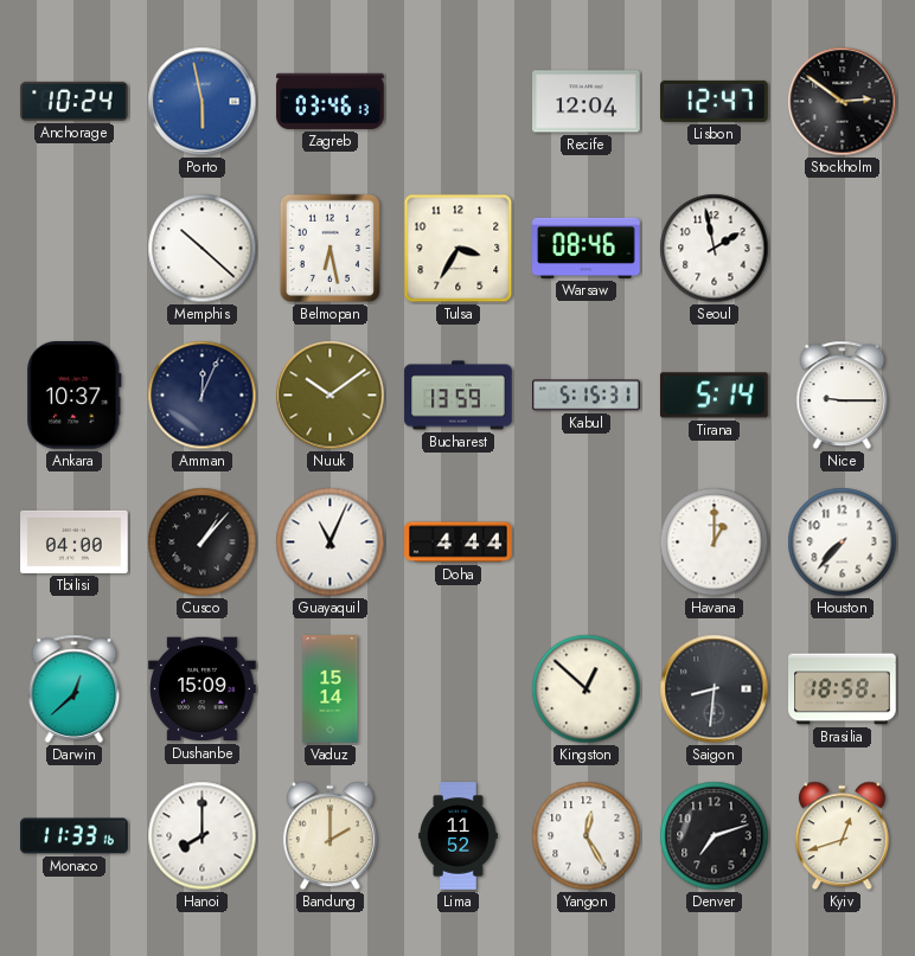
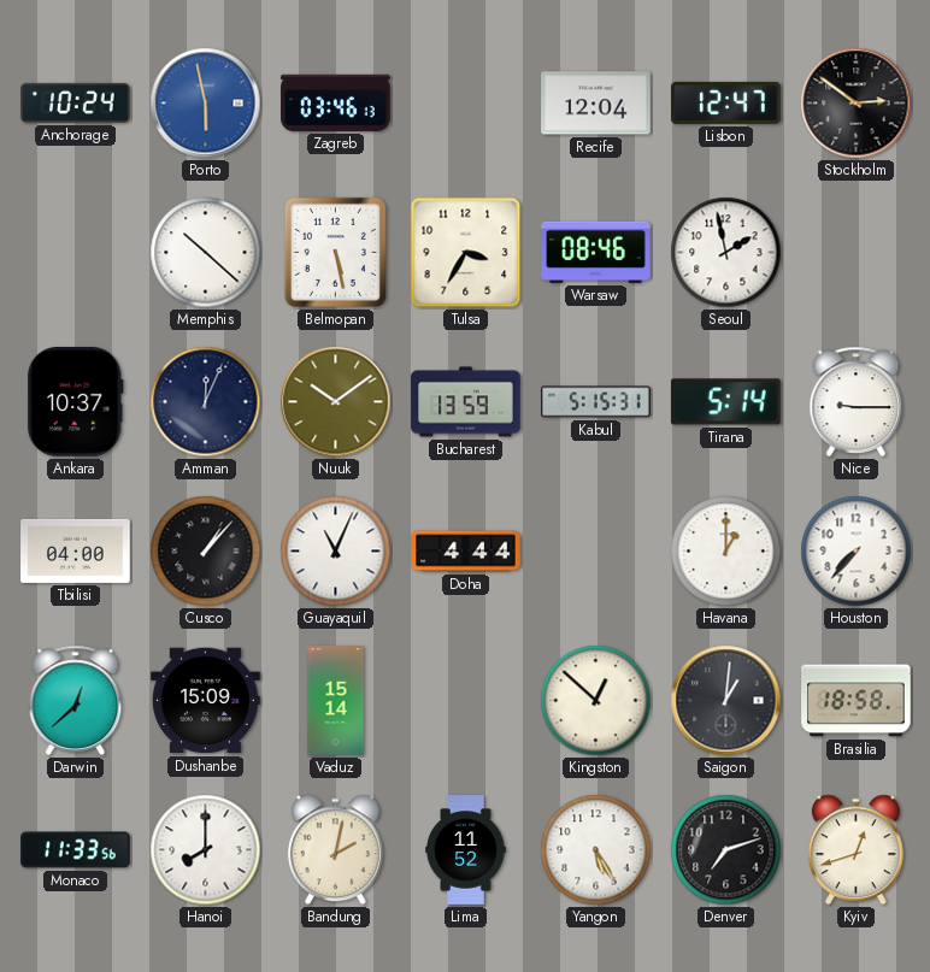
Belmopan: 6:28 -> 5:28 (335, 252)
Saigon: 8:31 -> 1:01 (726, 701)
Monaco: 11:33:16 -> 11:33:56 (76, 850)
Bandung: 2:00 -> 2:02 (335, 850)
Yangon: 12:25 -> 5:25 (596, 850)
